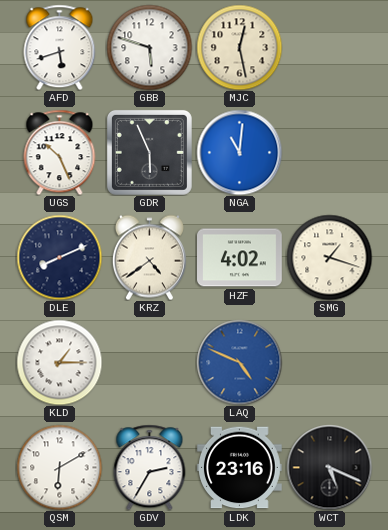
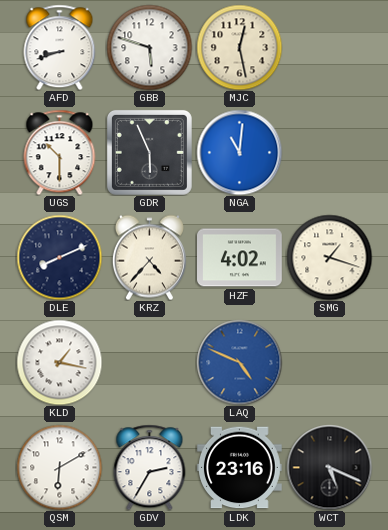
AFD: 5:42 -> 8:42 (60, 47)
UGS: 10:26 -> 10:30 (60, 152)
KRZ: 4:39 -> 4:37 (149, 257)
KLD: 1:15 -> 1:17 (59, 362)
